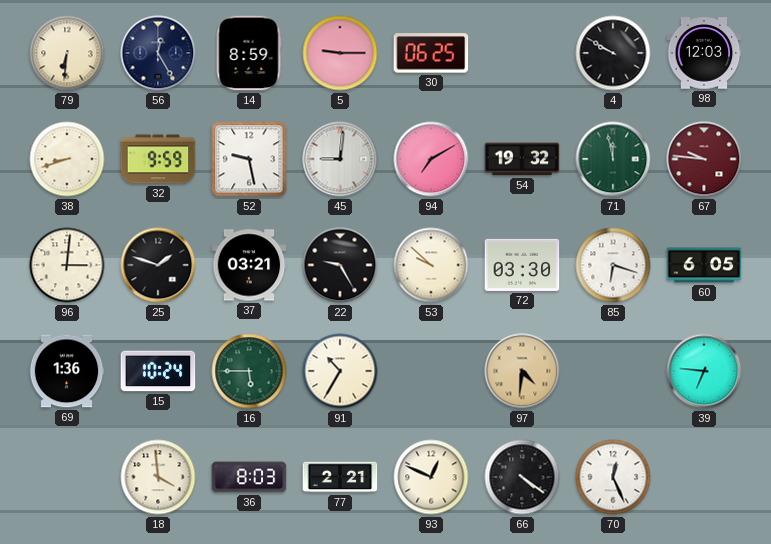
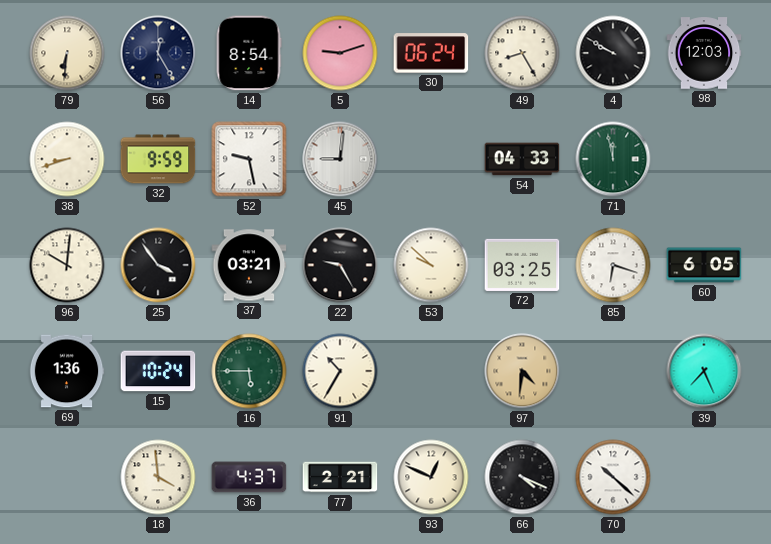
14: 8:59 -> 8:54 (249, 53)
5: 9:15 -> 9:12 (340, 53)
30: 06:25 -> 06:24 (431, 53)
49: none -> 8:25 (522, 53)
94: 7:10 -> none (431, 159)
54: 19:32 -> 04:33 (522, 159)
67: 9:46 -> none (704, 159)
96: 3:01 -> 10:01 (67, 265)
25: 1:48 -> 3:54 (158, 265)
72: 03:30 -> 03:25 (522, 265)
39: 6:46 -> 7:26 (704, 371)
36: 8:03 -> 4:37 (249, 477)
66: 4:21 -> 4:19 (522, 477)
70: 12:26 -> 10:22 (613, 477)
